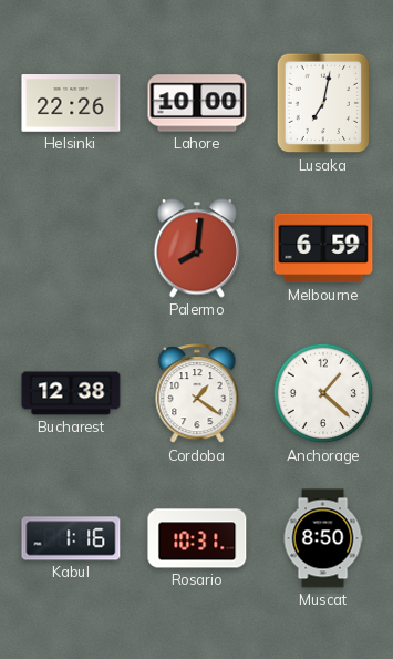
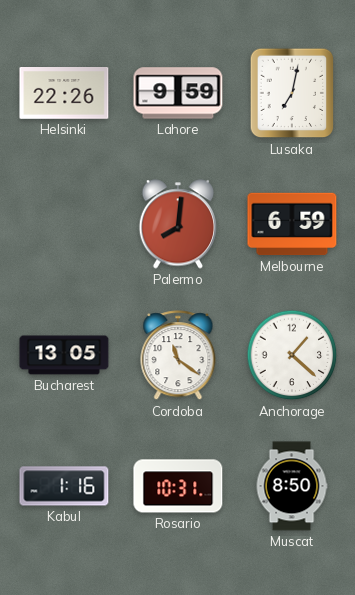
Lahore: 10:00 -> 9:59 (178, 93)
Bucharest: 12:38 -> 13:05 (64, 355)
Cordoba: 1:21 -> 11:21 (178, 356)
